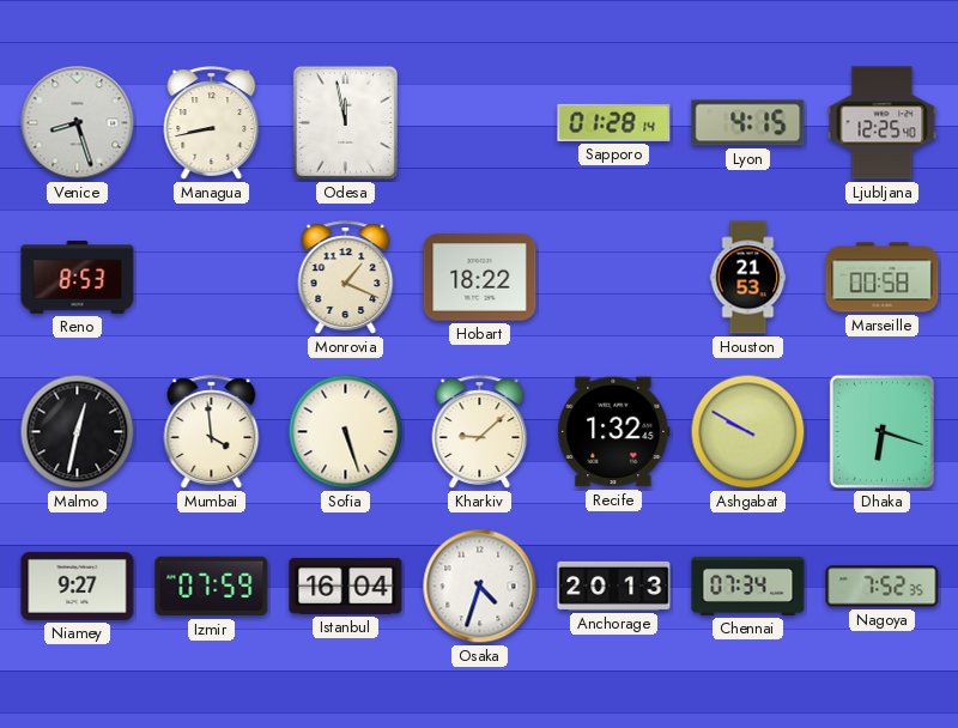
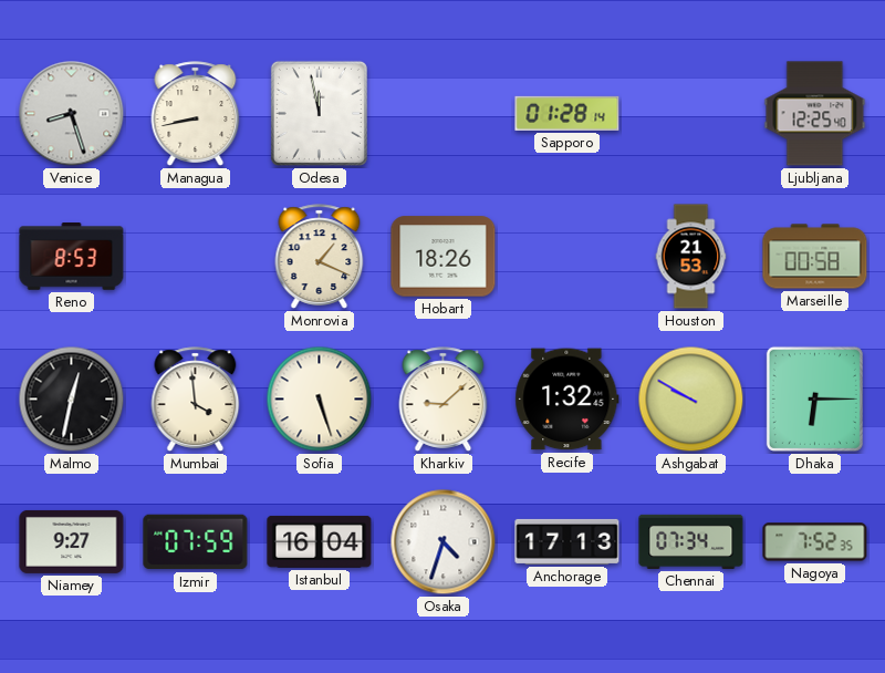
Lyon: 4:15 -> none (748, 123)
Hobart: 18:22 -> 18:26 (444, 257)
Dhaka: 6:18 -> 6:15 (814, 398)
Anchorage: 20:13 -> 17:13 (568, 541)
